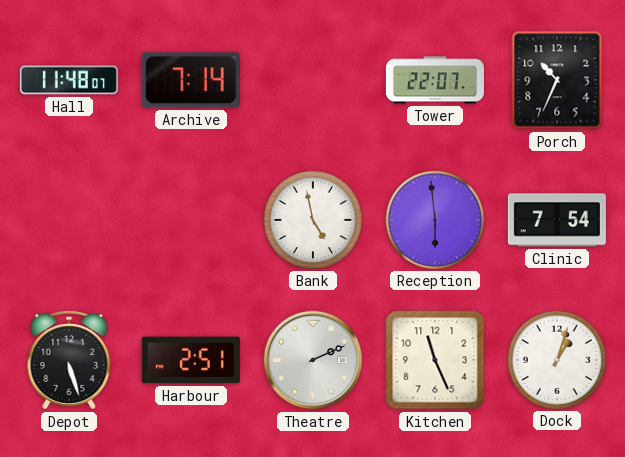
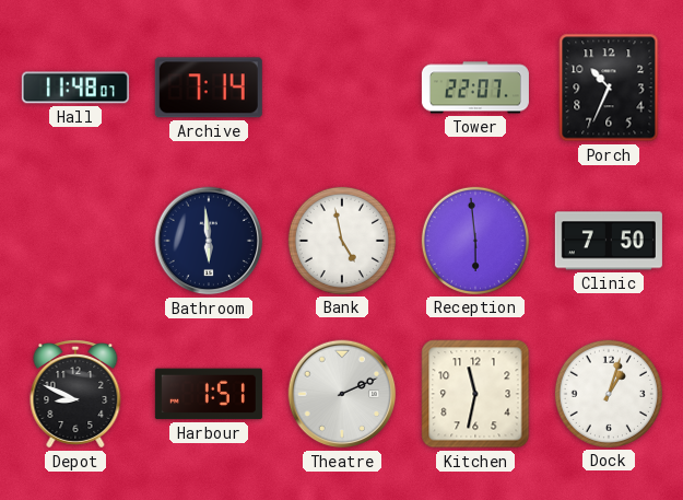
Bathroom: none -> 5:59 (209, 241)
Clinic: 7:54 -> 7:50 (609, 241)
Depot: 5:27 -> 8:49 (75, 395)
Harbour: 2:51 -> 1:51 (209, 394)
Kitchen: 11:26 -> 11:32 (475, 394)
